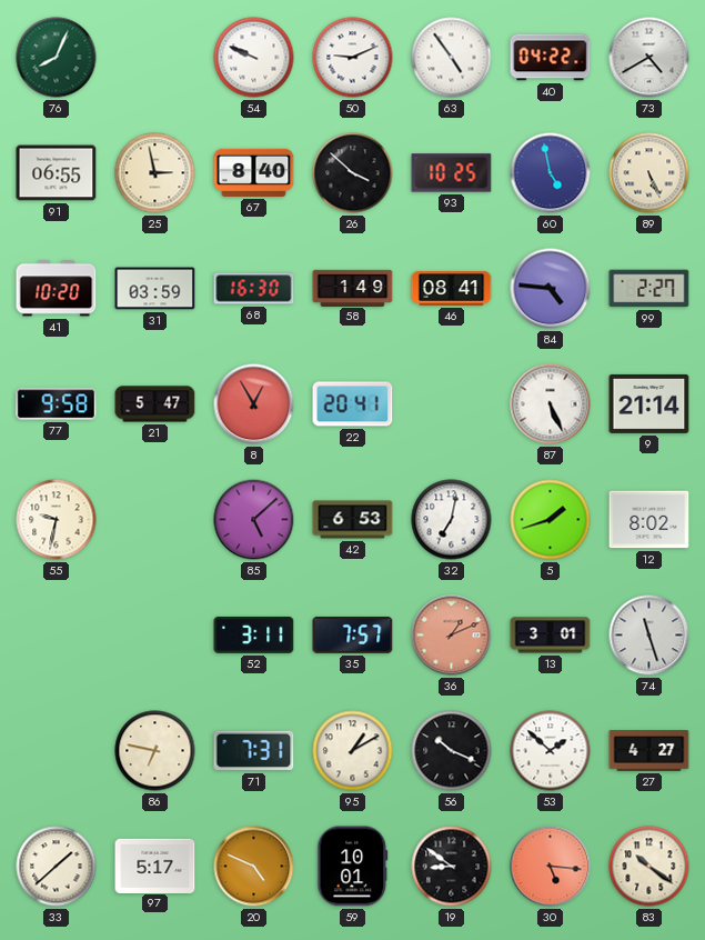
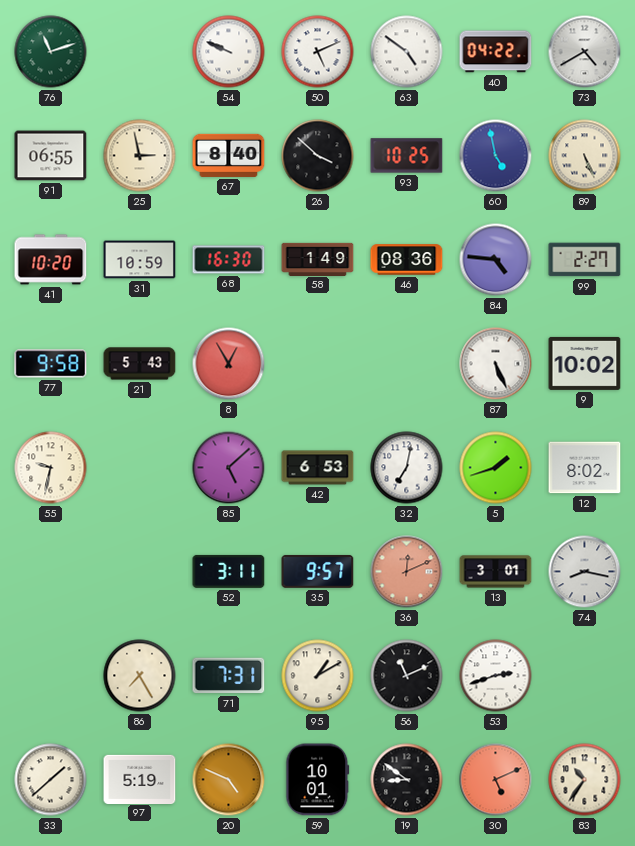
76: 8:04 -> 11:12 (51, 52)
50: 9:11 -> 5:11 (318, 52)
63: 4:54 -> 4:51 (407, 52)
31: 03:59 -> 10:59 (140, 260)
46: 08:41 -> 08:36 (407, 260)
21: 5:47 -> 5:43 (140, 364)
22: 20:41 -> none (353, 404)
9: 21:14 -> 10:02 (585, 363)
35: 7:57 -> 9:57 (318, 571)
36: 1:11 -> 12:11 (407, 572)
74: 11:27 -> 8:17 (585, 572)
86: 6:47 -> 7:25 (140, 676)
56: 10:19 -> 11:11 (407, 676)
53: 1:52 -> 2:42 (496, 676)
27: 4:27 -> none (649, 751)
97: 5:17 -> 5:19 (140, 779)
30: 5:16 -> 5:11 (496, 780)
83: 10:21 -> 10:36 (585, 780)
